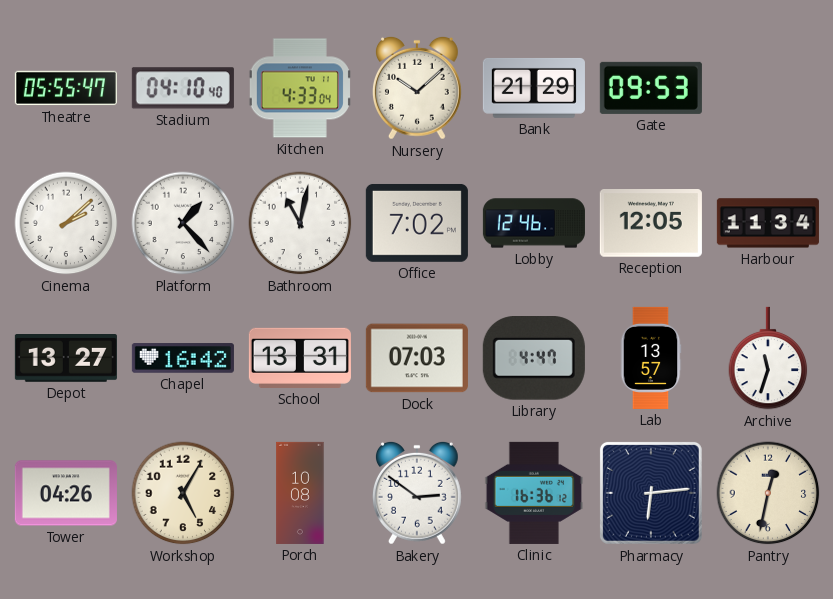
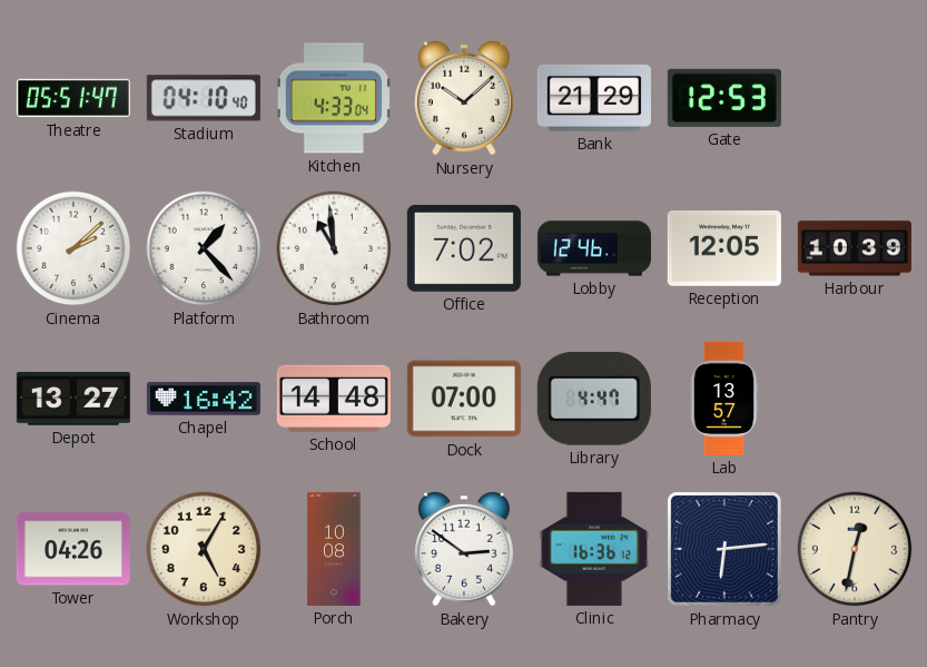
Theatre: 05:55 -> 05:51 (73, 98)
Gate: 09:53 -> 12:53 (724, 98)
Bathroom: 11:02 -> 10:59 (334, 248)
Harbour: 11:34 -> 10:39 (855, 248)
School: 13:31 -> 14:48 (334, 399)
Dock: 07:03 -> 07:00 (464, 399)
Archive: 11:33 -> none (768, 358)
